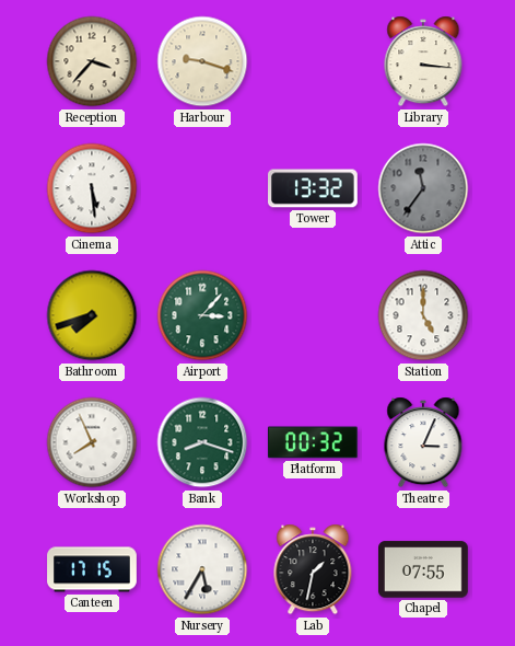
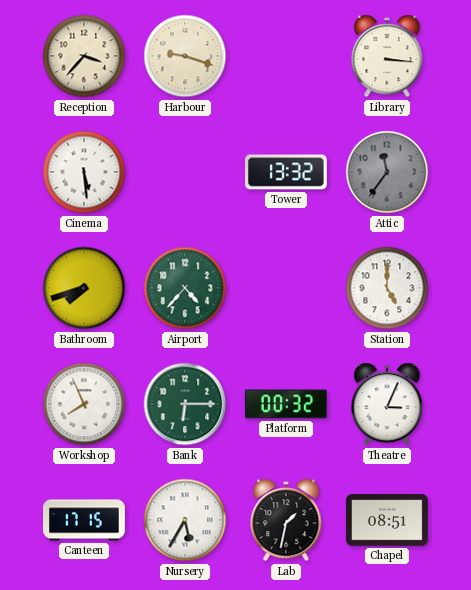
Airport: 3:07 -> 4:37 (185, 288)
Bank: 8:18 -> 6:15 (185, 404)
Chapel: 07:55 -> 08:51 (388, 520)
